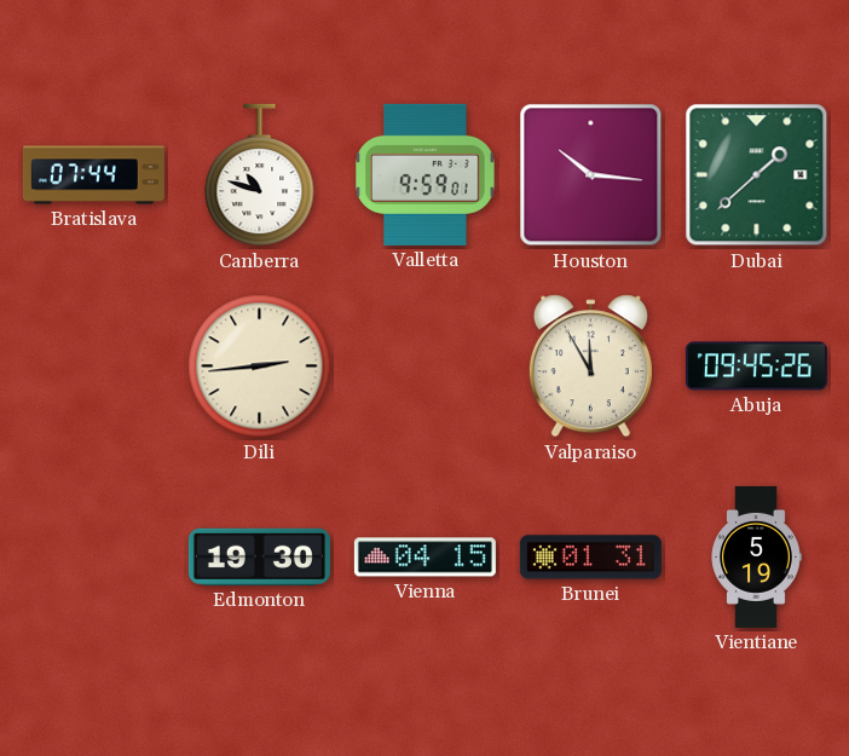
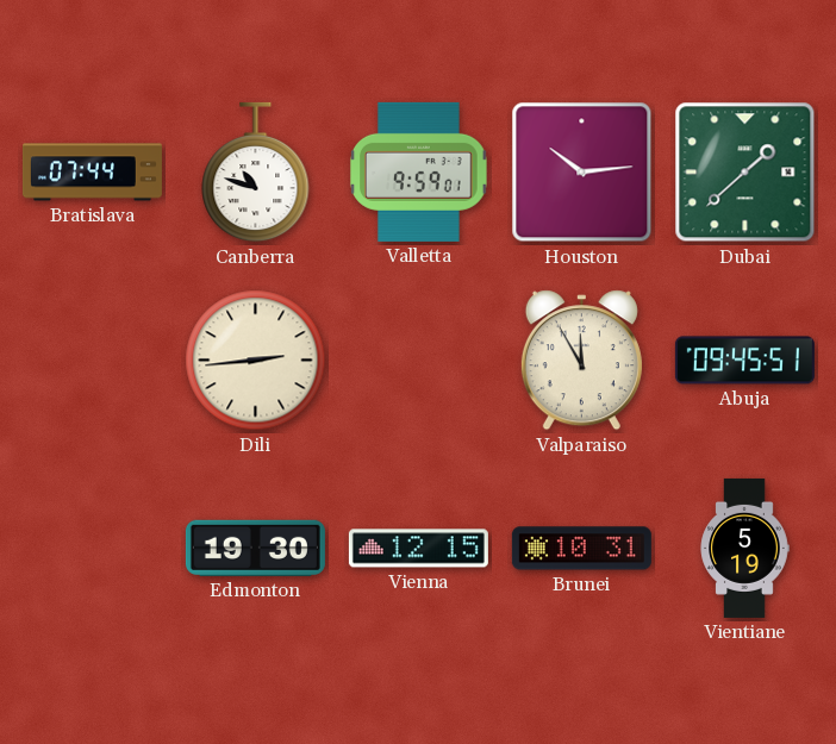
Houston: 10:16 -> 10:14 (582, 173)
Abuja: 09:45:26 -> 09:45:51 (744, 361)
Vienna: 04:15 -> 12:15 (418, 549)
Brunei: 01:31 -> 10:31 (581, 549)
